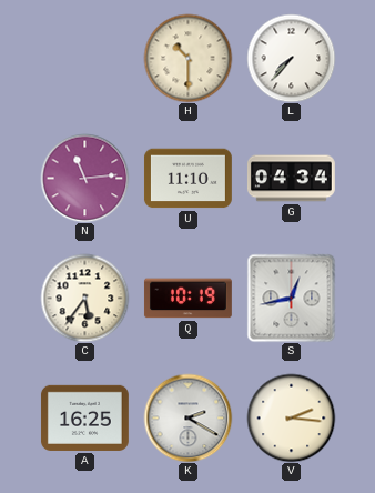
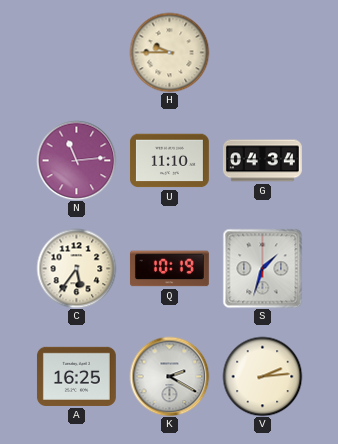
H: 10:30 -> 9:45 (169, 52)
L: 7:37 -> none (291, 58)
S: 12:43 -> 1:33 (262, 268)
V: 2:16 -> 2:14 (262, 376)
